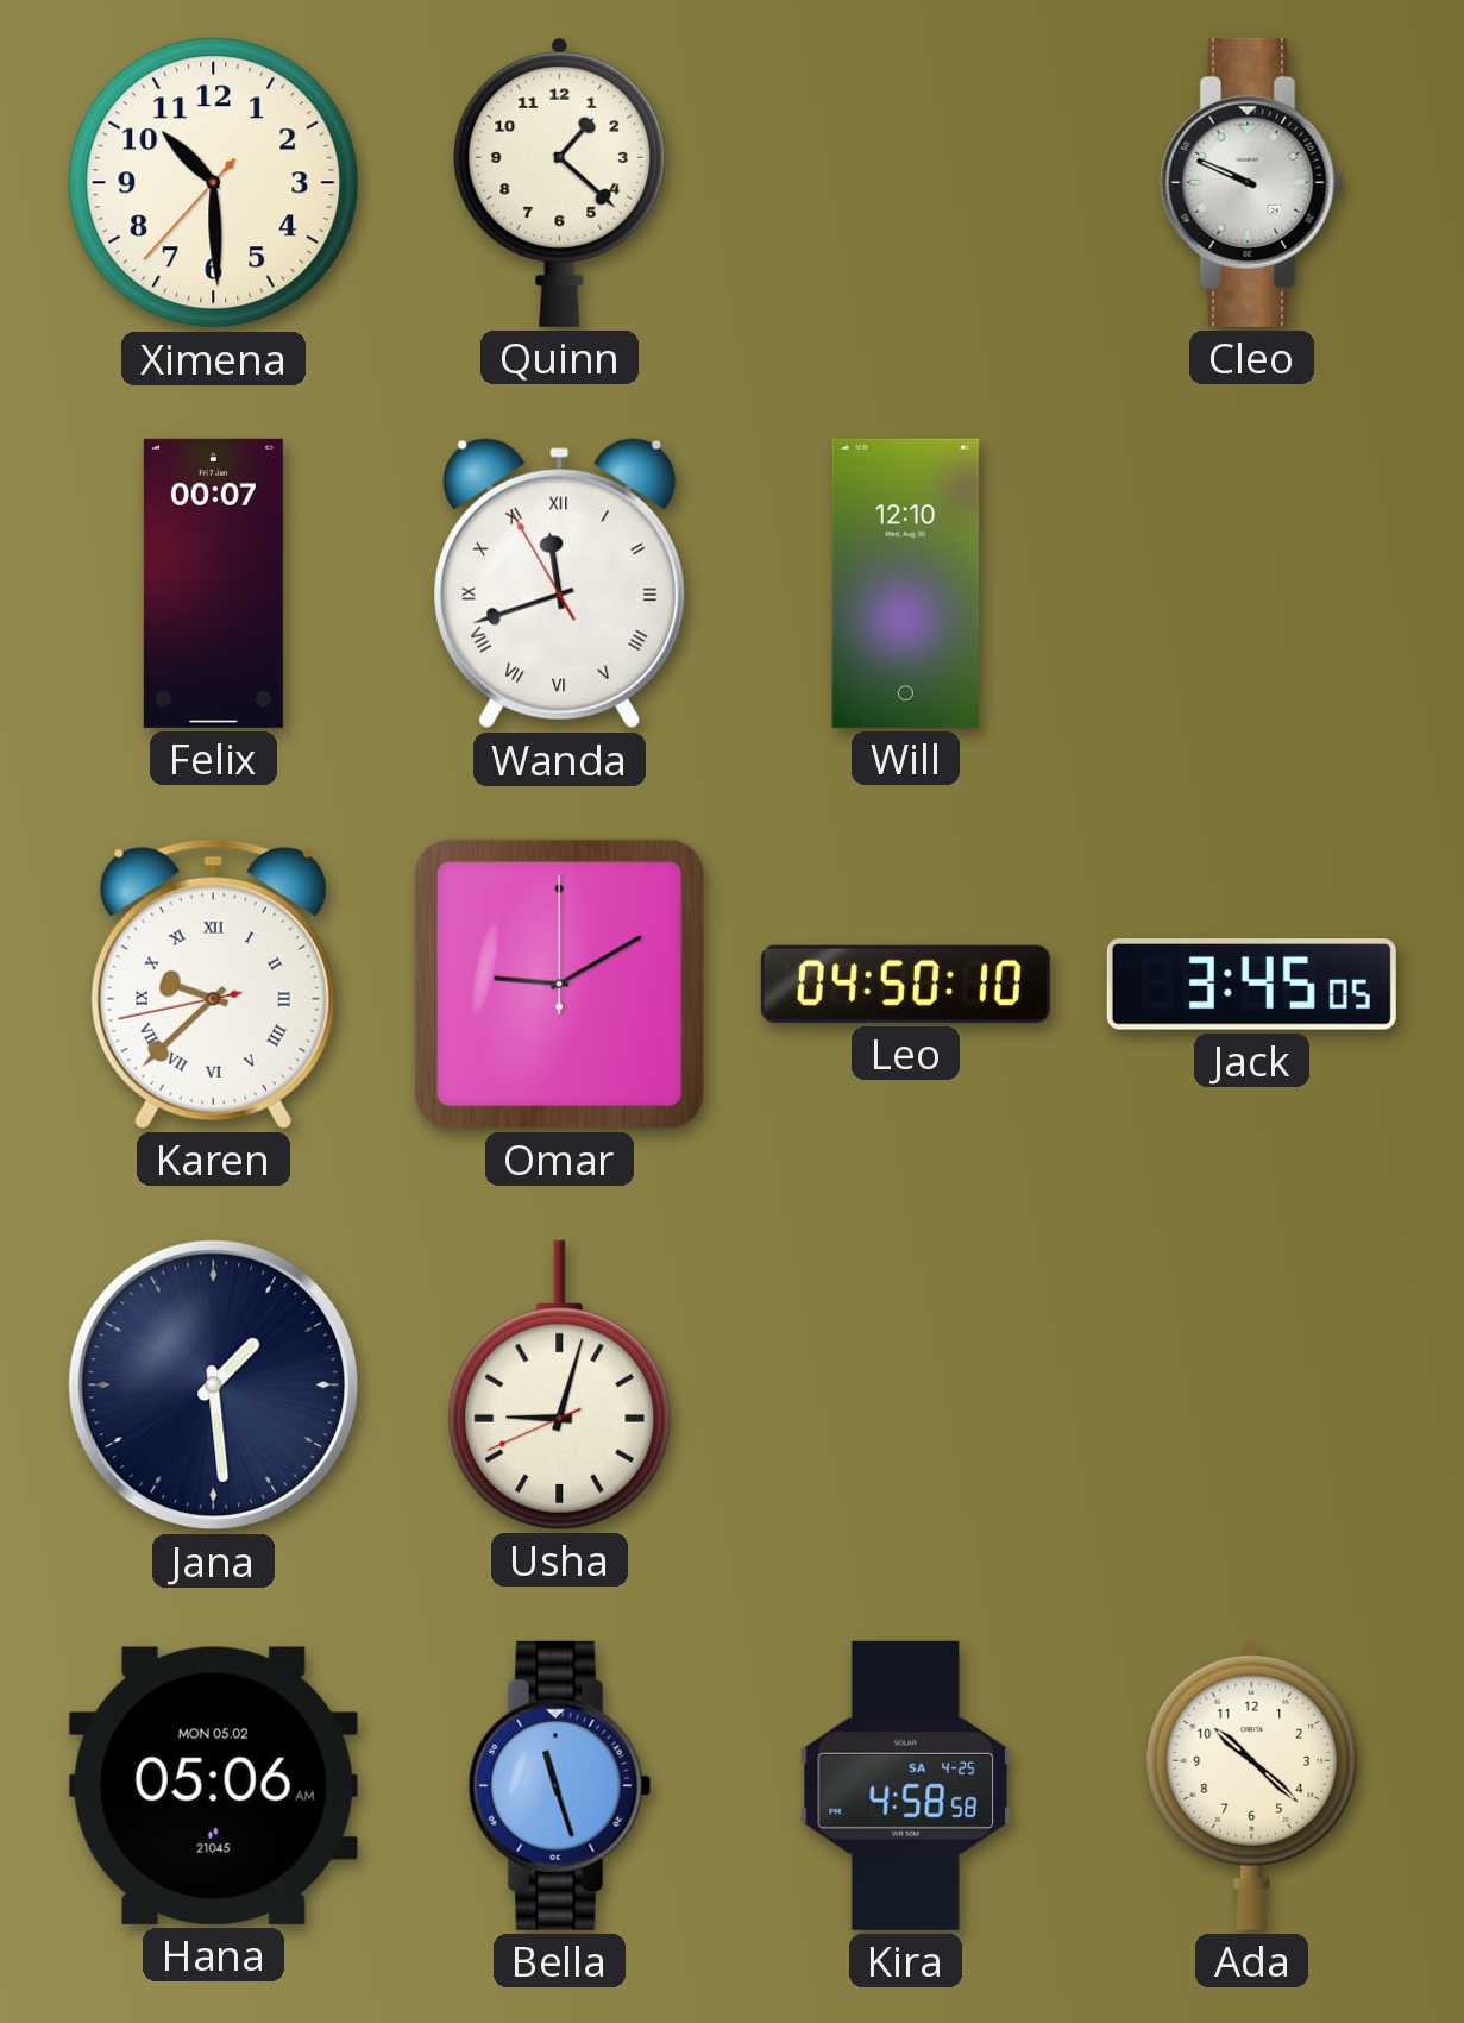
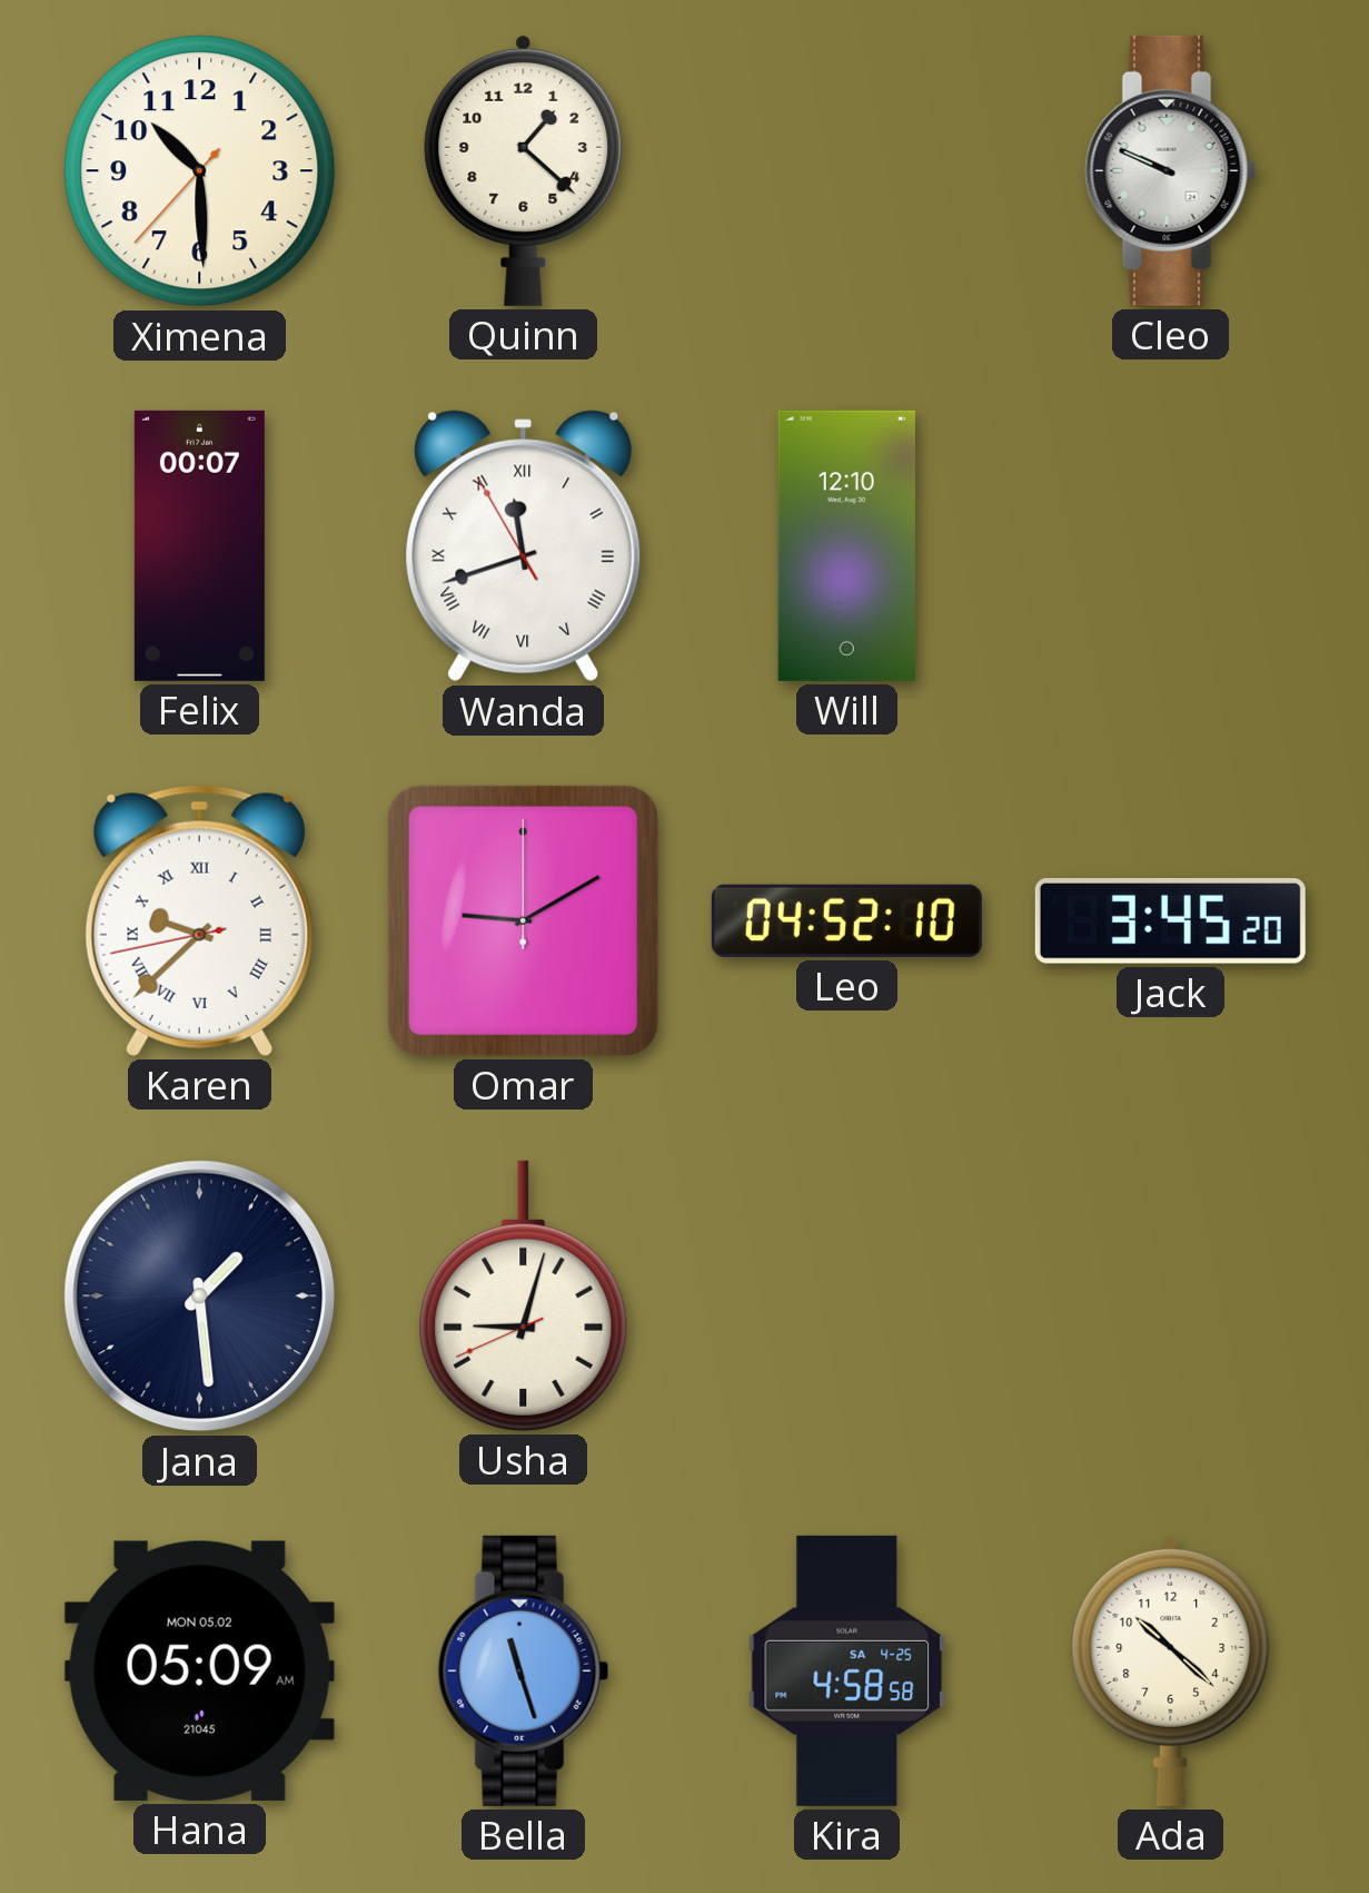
Leo: 04:50 -> 04:52 (846, 920)
Jack: 3:45:05 -> 3:45:20 (1170, 921)
Hana: 05:06 -> 05:09 (199, 1670)
